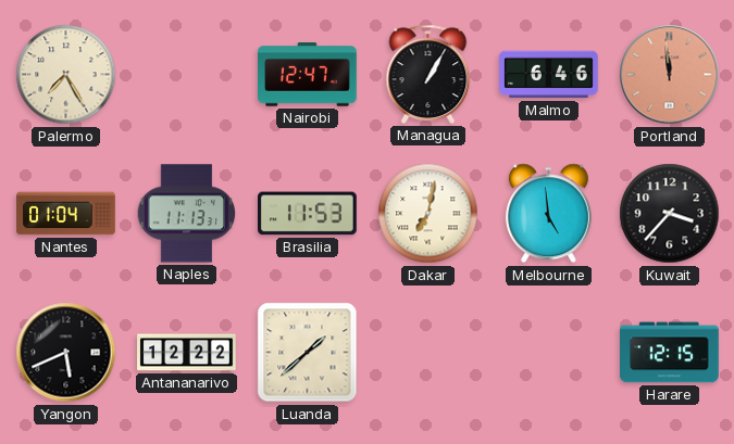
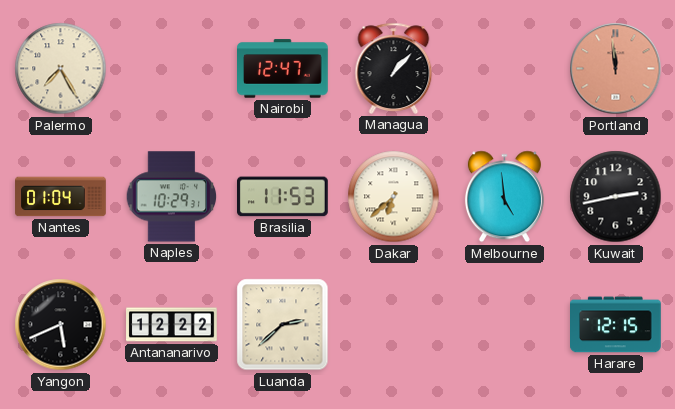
Managua: 1:05 -> 1:07 (394, 68)
Malmo: 6:46 -> none (549, 75)
Naples: 11:13 -> 10:29 (172, 197)
Dakar: 7:02 -> 6:38 (394, 197)
Kuwait: 3:37 -> 2:43 (616, 197)
Luanda: 1:38 -> 2:38 (283, 325)
